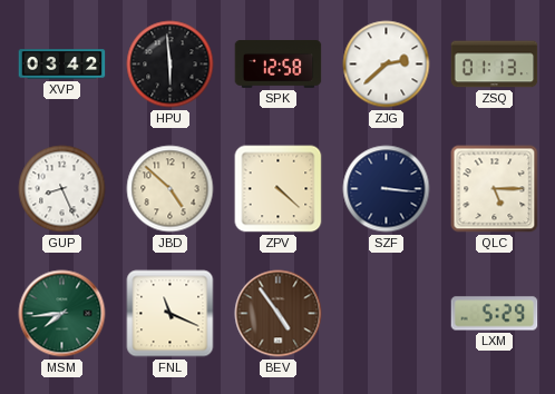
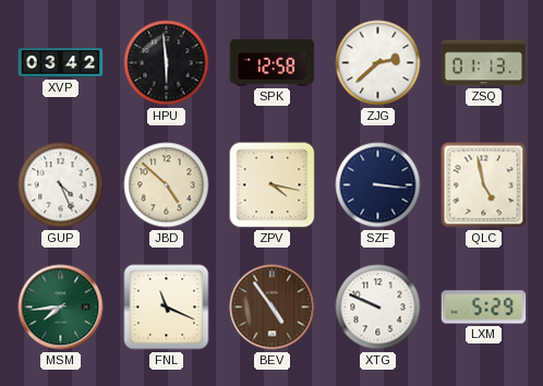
GUP: 8:26 -> 4:26 (61, 185)
ZPV: 4:22 -> 4:17 (273, 185)
QLC: 5:15 -> 4:58 (484, 185)
XTG: none -> 9:49 (378, 307)
